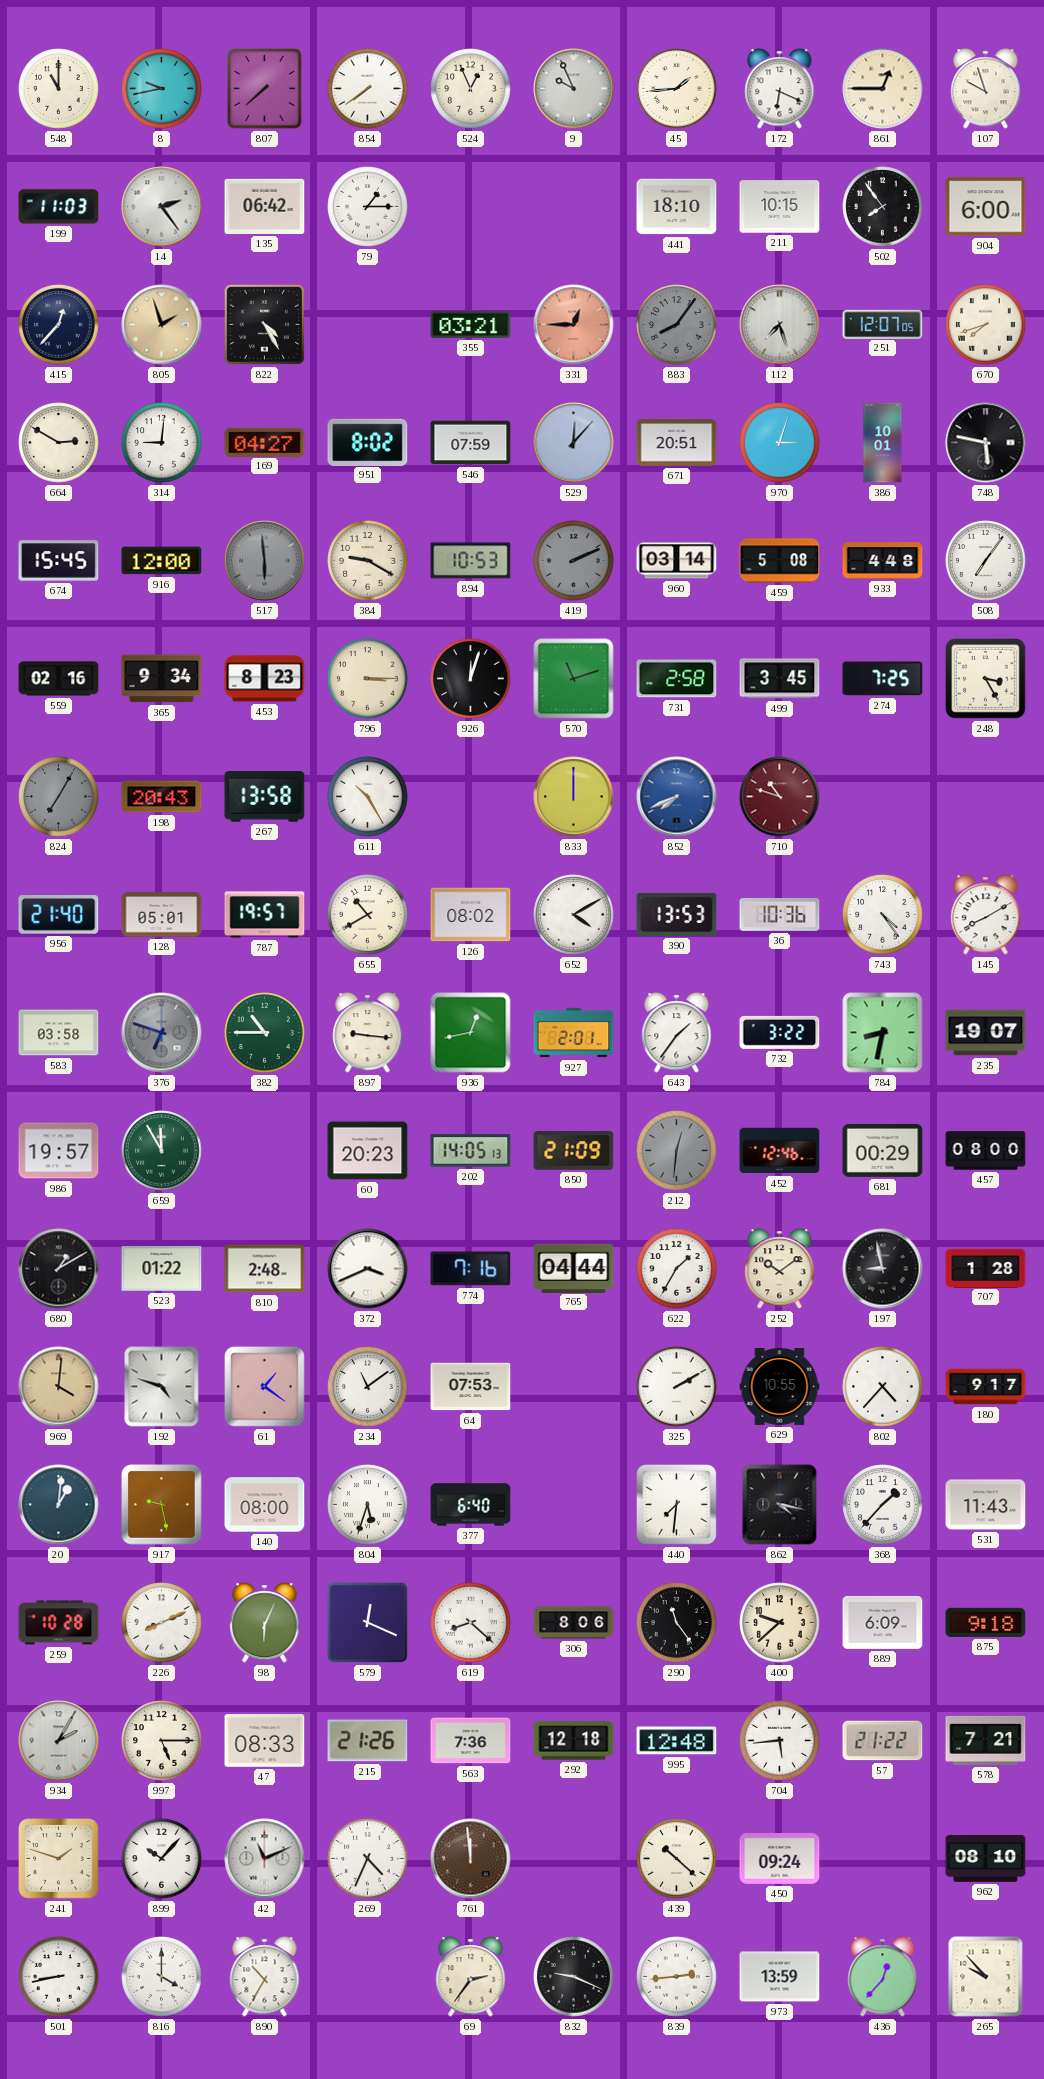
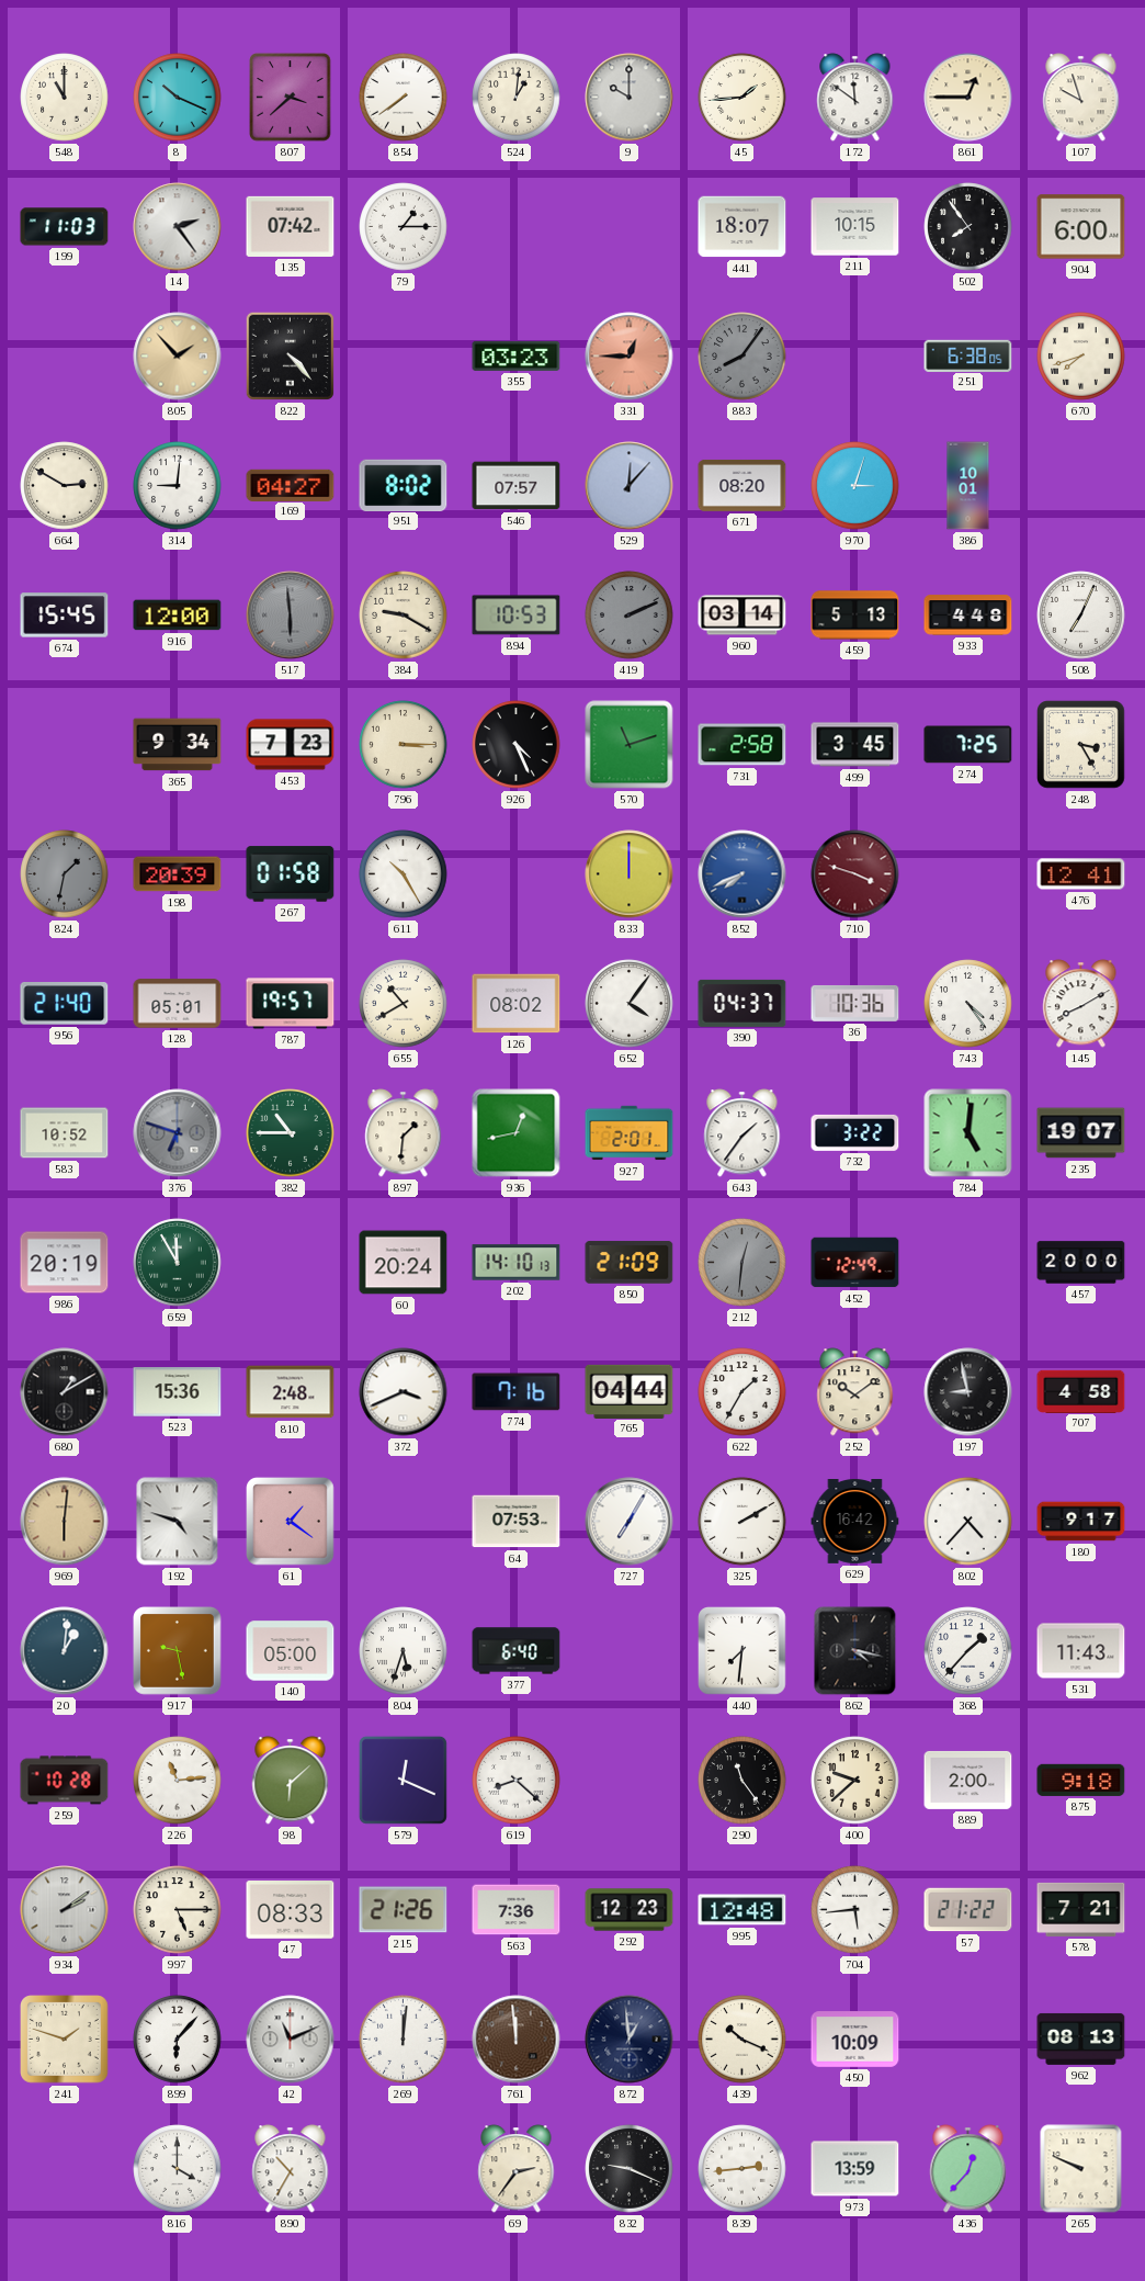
8: 9:43 -> 10:19 (178, 98)
807: 7:38 -> 3:38 (291, 98)
524: 12:56 -> 1:01 (517, 98)
9: 9:56 -> 10:00 (630, 98)
172: 6:19 -> 11:51 (855, 98)
135: 06:42 -> 07:42 (291, 226)
441: 18:10 -> 18:07 (742, 227)
415: 12:37 -> none (59, 325)
805: 1:57 -> 1:53 (178, 357)
822: 4:25 -> 4:23 (290, 355)
355: 03:21 -> 03:23 (517, 355)
112: 7:27 -> none (780, 325)
251: 12:07 -> 6:38 (968, 355)
546: 07:59 -> 07:57 (517, 486)
671: 20:51 -> 08:20 (742, 485)
748: 5:47 -> none (986, 443)
459: 5:08 -> 5:13 (855, 616)
508: 7:06 -> 7:04 (1081, 616)
559: 02:16 -> none (59, 679)
453: 8:23 -> 7:23 (291, 745)
926: 12:03 -> 4:26 (517, 745)
824: 7:05 -> 1:32 (65, 874)
198: 20:43 -> 20:39 (178, 874)
267: 13:58 -> 01:58 (291, 874)
710: 10:48 -> 3:48 (855, 874)
476: none -> 12:41 (1081, 874)
652: 4:10 -> 4:06 (630, 1004)
390: 13:53 -> 04:37 (742, 1003)
583: 03:58 -> 10:52 (65, 1133)
897: 9:16 -> 1:31 (404, 1133)
784: 8:32 -> 5:01 (968, 1133)
986: 19:57 -> 20:19 (65, 1263)
60: 20:23 -> 20:24 (404, 1263)
202: 14:05 -> 14:10 (517, 1263)
452: 12:46 -> 12:49 (855, 1263)
681: 00:29 -> none (883, 1150)
457: 08:00 -> 20:00 (1081, 1263)
523: 01:22 -> 15:36 (178, 1392)
707: 1:28 -> 4:58 (1081, 1391)
969: 4:01 -> 6:01 (65, 1522)
234: 11:09 -> none (368, 1387)
727: none -> 7:05 (630, 1522)
629: 10:55 -> 16:42 (855, 1522)
140: 08:00 -> 05:00 (291, 1651)
226: 8:11 -> 11:14 (178, 1781)
98: 6:04 -> 6:08 (291, 1781)
306: 8:06 -> none (574, 1623)
889: 6:09 -> 2:00 (968, 1780)
934: 2:05 -> 2:09 (65, 1910)
292: 12:18 -> 12:23 (630, 1910)
899: 10:07 -> 6:07 (178, 2040)
269: 4:34 -> 12:01 (404, 2040)
872: none -> 12:59 (630, 2040)
439: 10:22 -> 10:19 (742, 2040)
450: 09:24 -> 10:09 (855, 2040)
962: 08:10 -> 08:13 (1081, 2039)
501: 8:43 -> none (59, 1977)
265: 9:53 -> 9:49 (1081, 2169)
